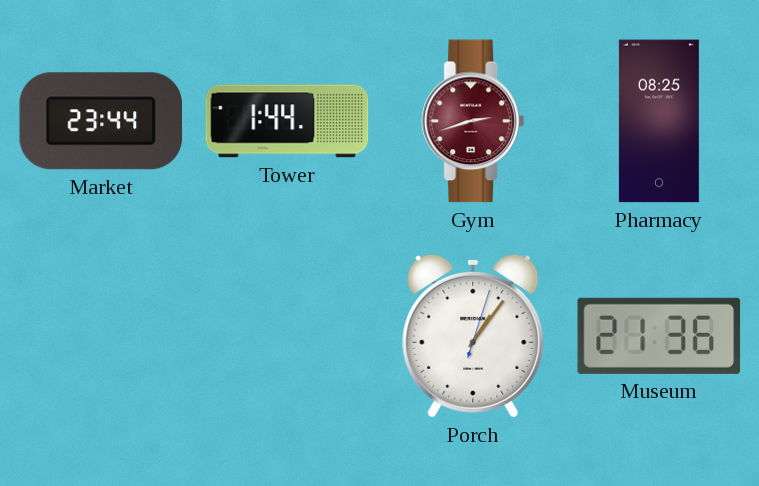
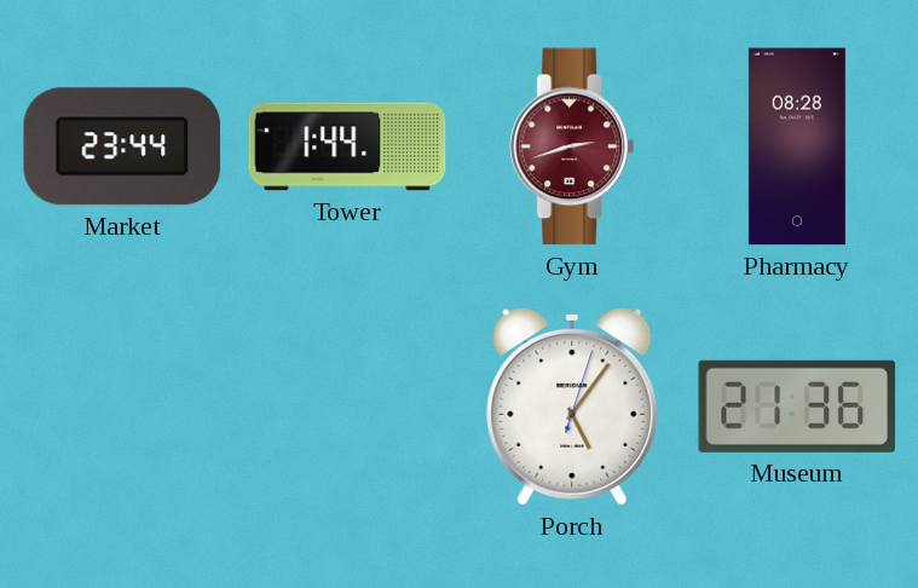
Pharmacy: 08:25 -> 08:28 (797, 146)
Porch: 1:06 -> 5:06 (572, 407)
